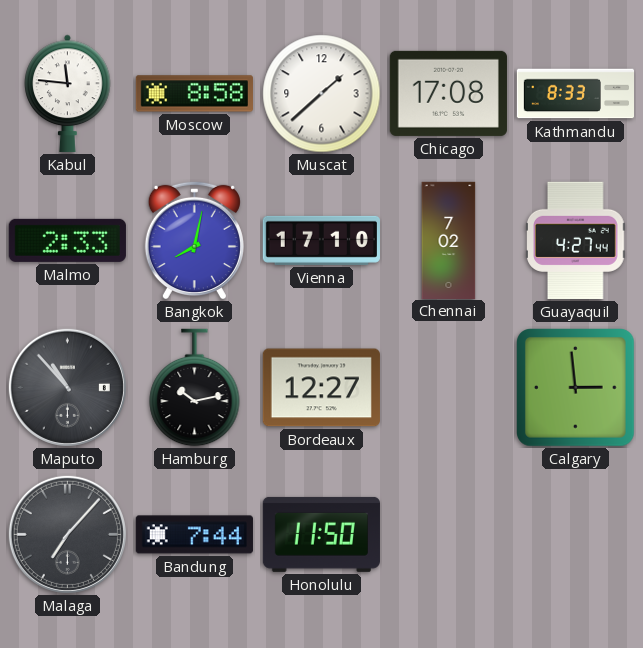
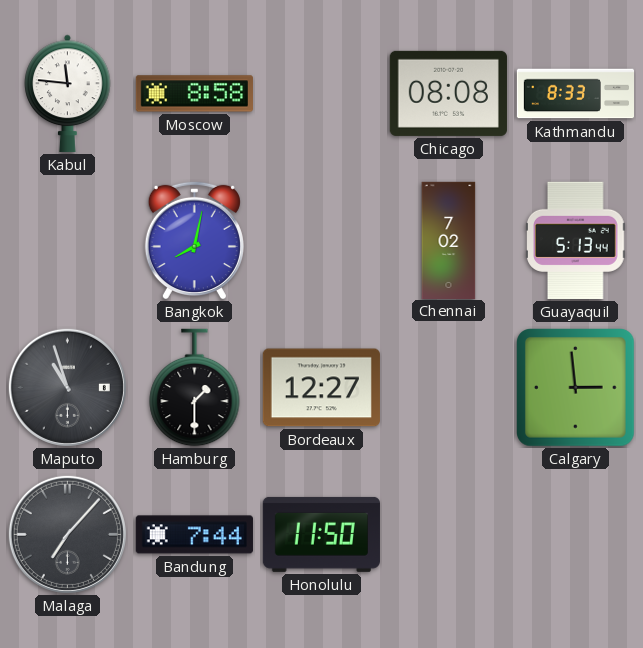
Muscat: 1:38 -> none (322, 94)
Chicago: 17:08 -> 08:08 (448, 93)
Malmo: 2:33 -> none (67, 240)
Vienna: 17:10 -> none (321, 240)
Guayaquil: 4:27 -> 5:13 (576, 240)
Maputo: 10:53 -> 10:57 (67, 387)
Hamburg: 10:13 -> 1:30 (195, 388)
